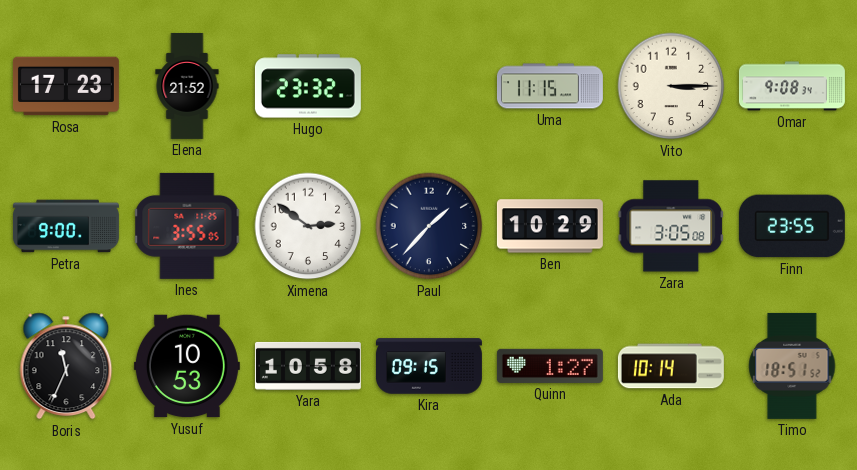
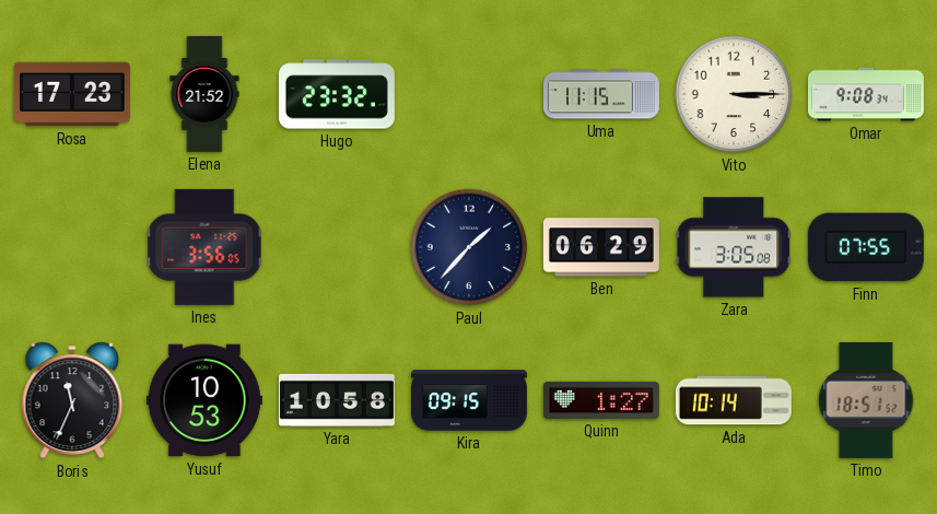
Petra: 9:00 -> none (66, 226)
Ines: 3:55 -> 3:56 (204, 247)
Ximena: 2:51 -> none (308, 226)
Ben: 10:29 -> 06:29 (601, 247)
Finn: 23:55 -> 07:55 (866, 247)
